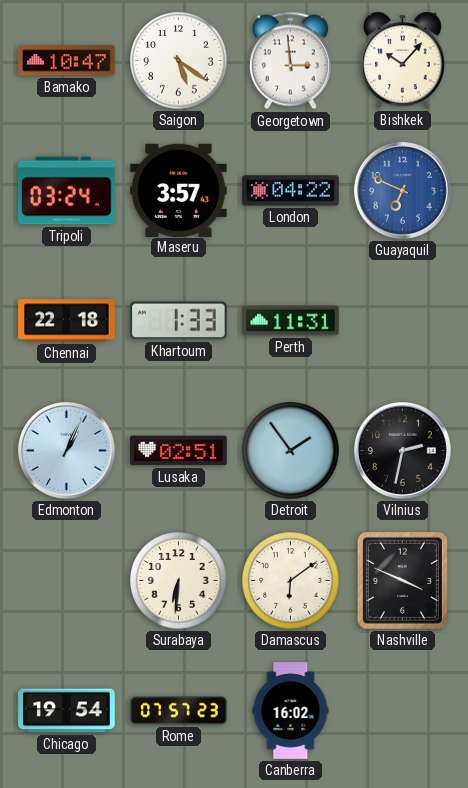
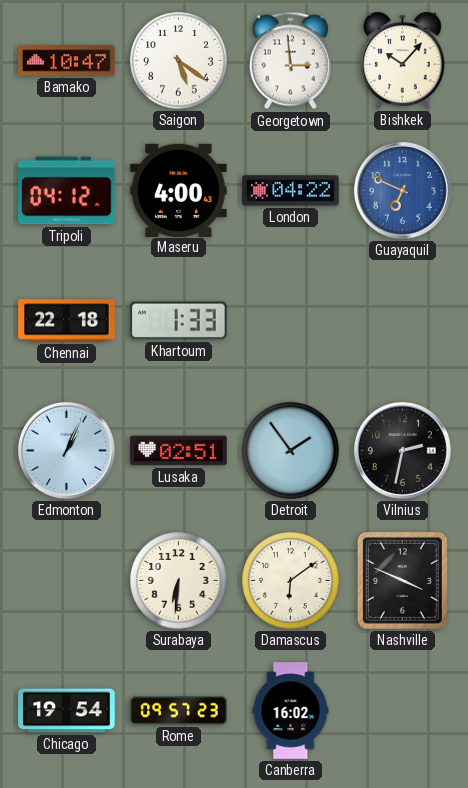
Tripoli: 03:24 -> 04:12 (67, 191)
Maseru: 3:57 -> 4:00 (179, 190)
Perth: 11:31 -> none (291, 321)
Rome: 07:57 -> 09:57 (179, 711)
